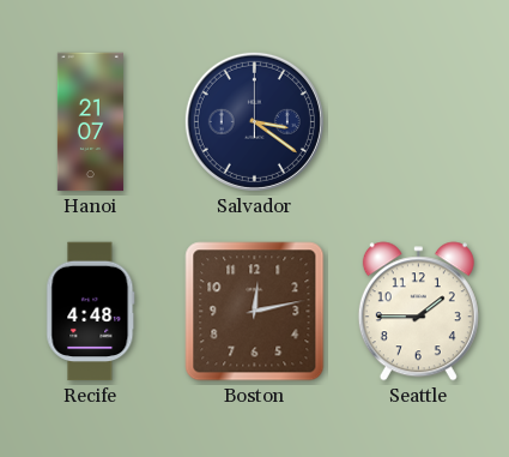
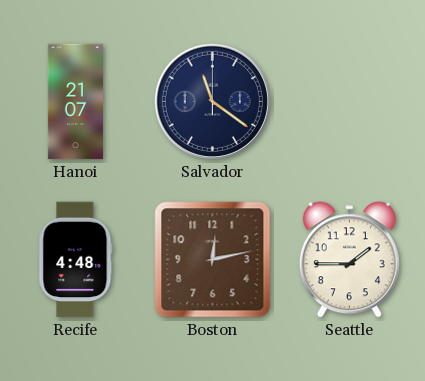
Salvador: 3:21 -> 11:21 (212, 101)
